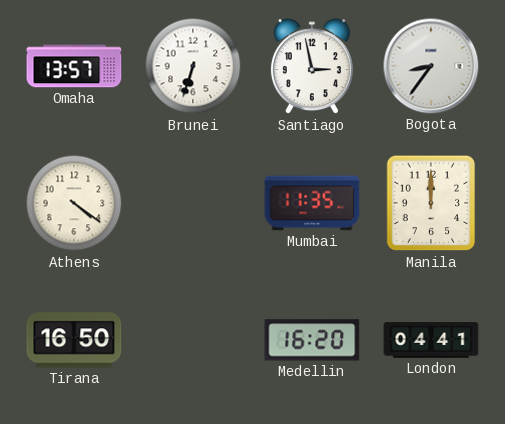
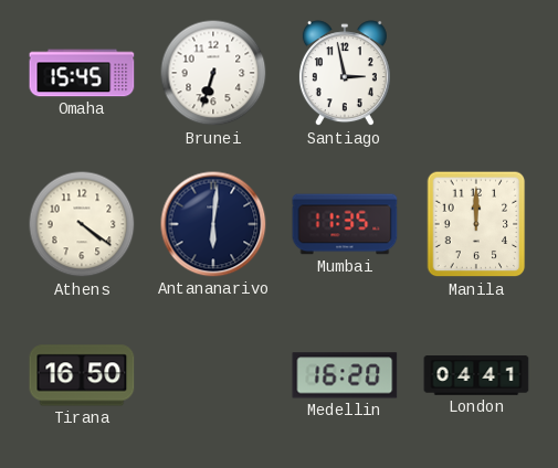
Omaha: 13:57 -> 15:45 (82, 73)
Bogota: 8:36 -> none (431, 66)
Antananarivo: none -> 6:01 (213, 224)
